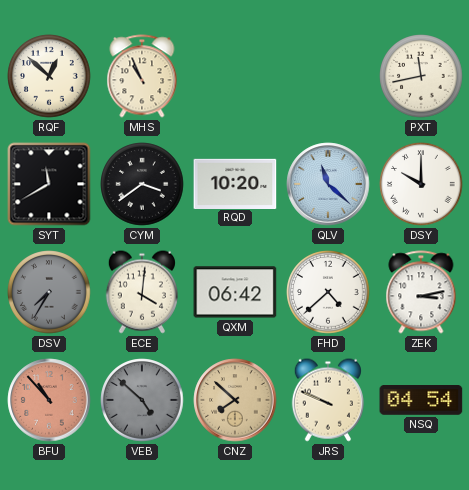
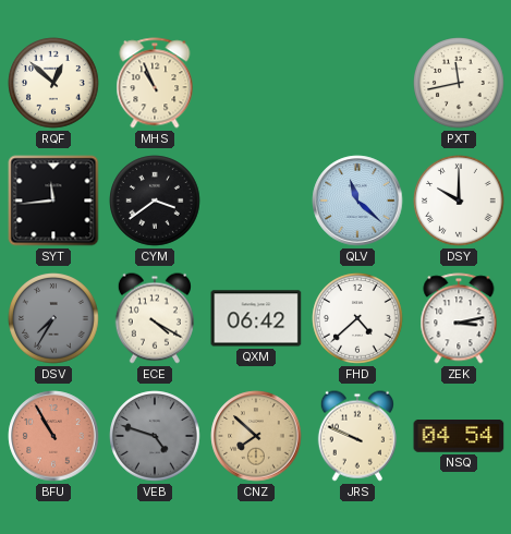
SYT: 11:40 -> 11:44 (53, 201)
RQD: 10:20 -> none (235, 183)
ECE: 4:01 -> 4:20 (155, 318)
BFU: 10:53 -> 10:55 (53, 436)
VEB: 4:52 -> 4:48 (155, 436)
